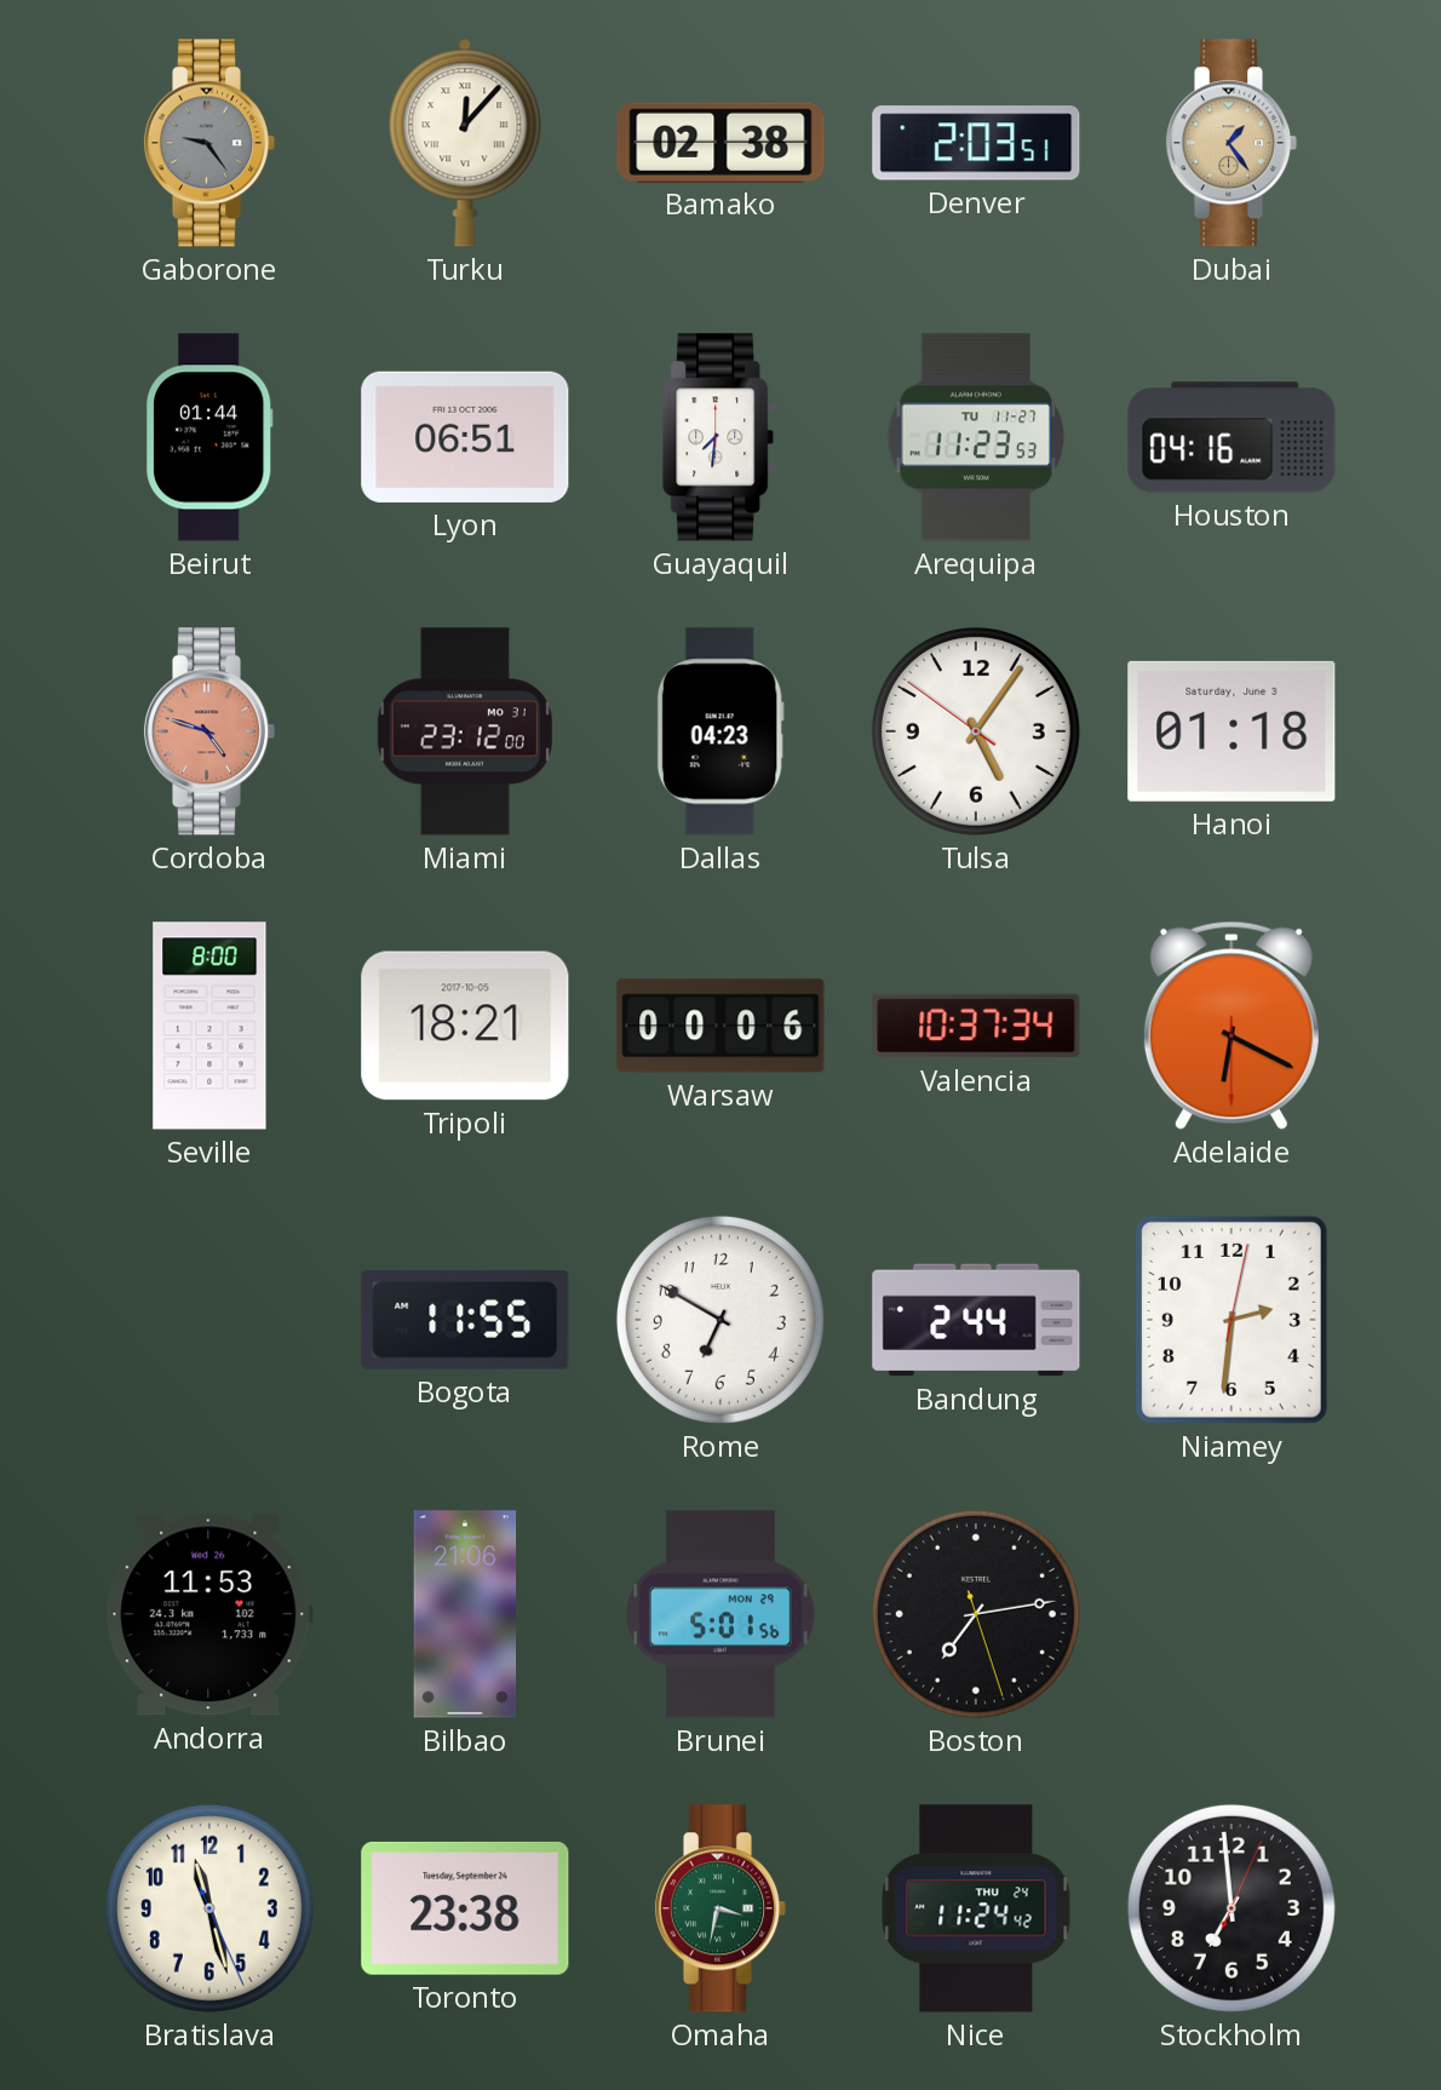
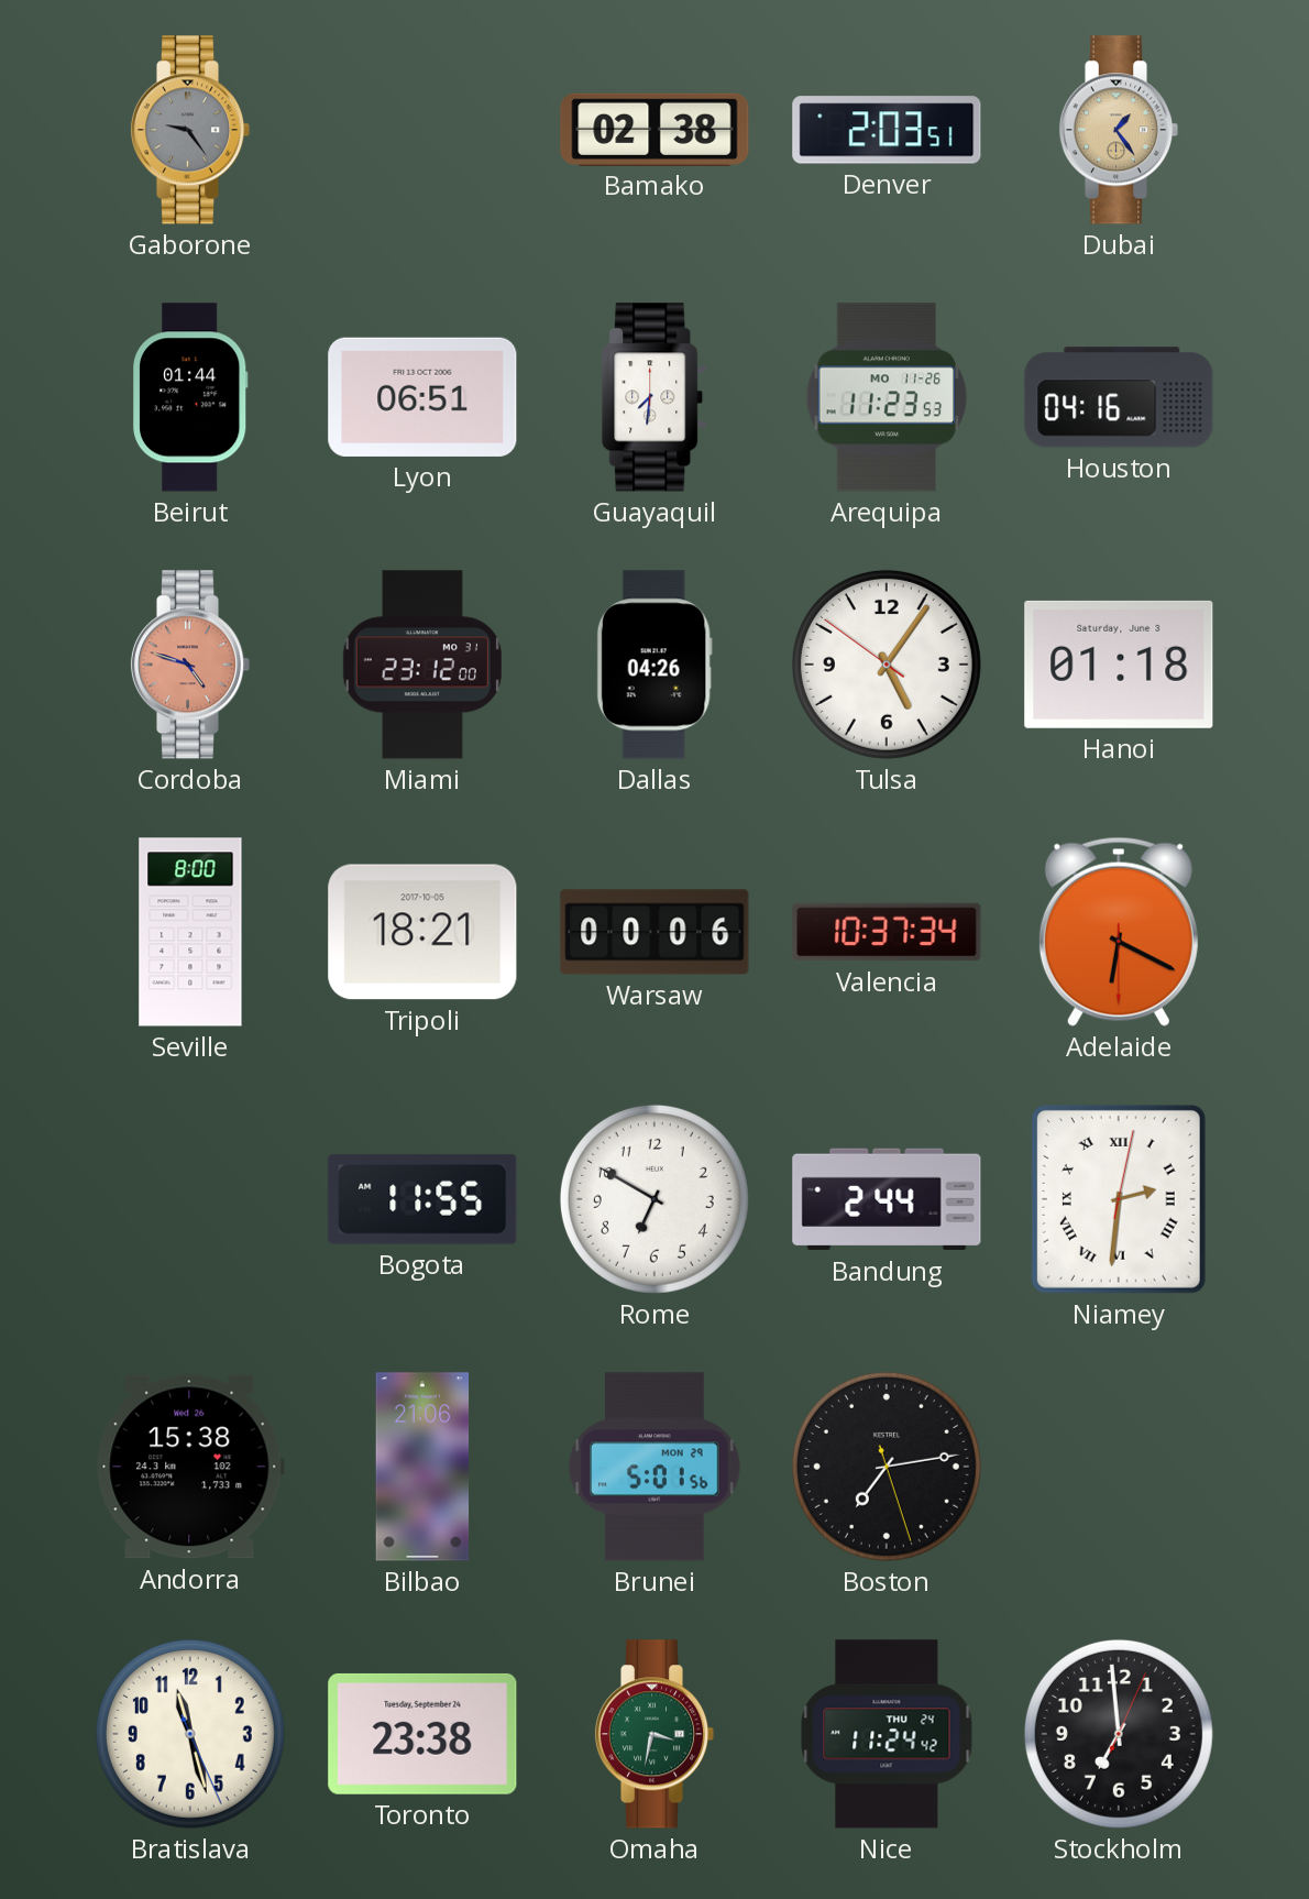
Turku: 12:07 -> none (465, 143)
Arequipa date: TU 11-27 -> MO 11-26 (887, 397)
Dallas: 04:23 -> 04:26 (654, 665)
Niamey numerals: Arabic -> Roman (1119, 1199)
Andorra: 11:53 -> 15:38 (190, 1467)
